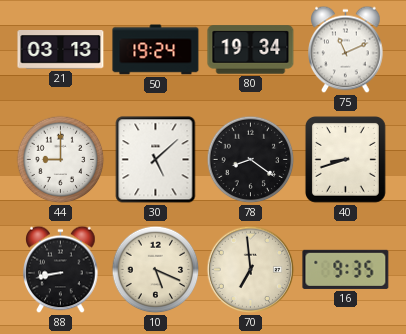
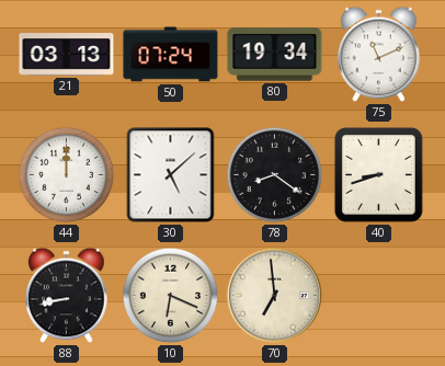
50: 19:24 -> 07:24 (171, 55)
44: 9:00 -> 12:00 (67, 175)
10: 5:19 -> 6:19 (171, 296)
16: 9:35 -> none (346, 269)
